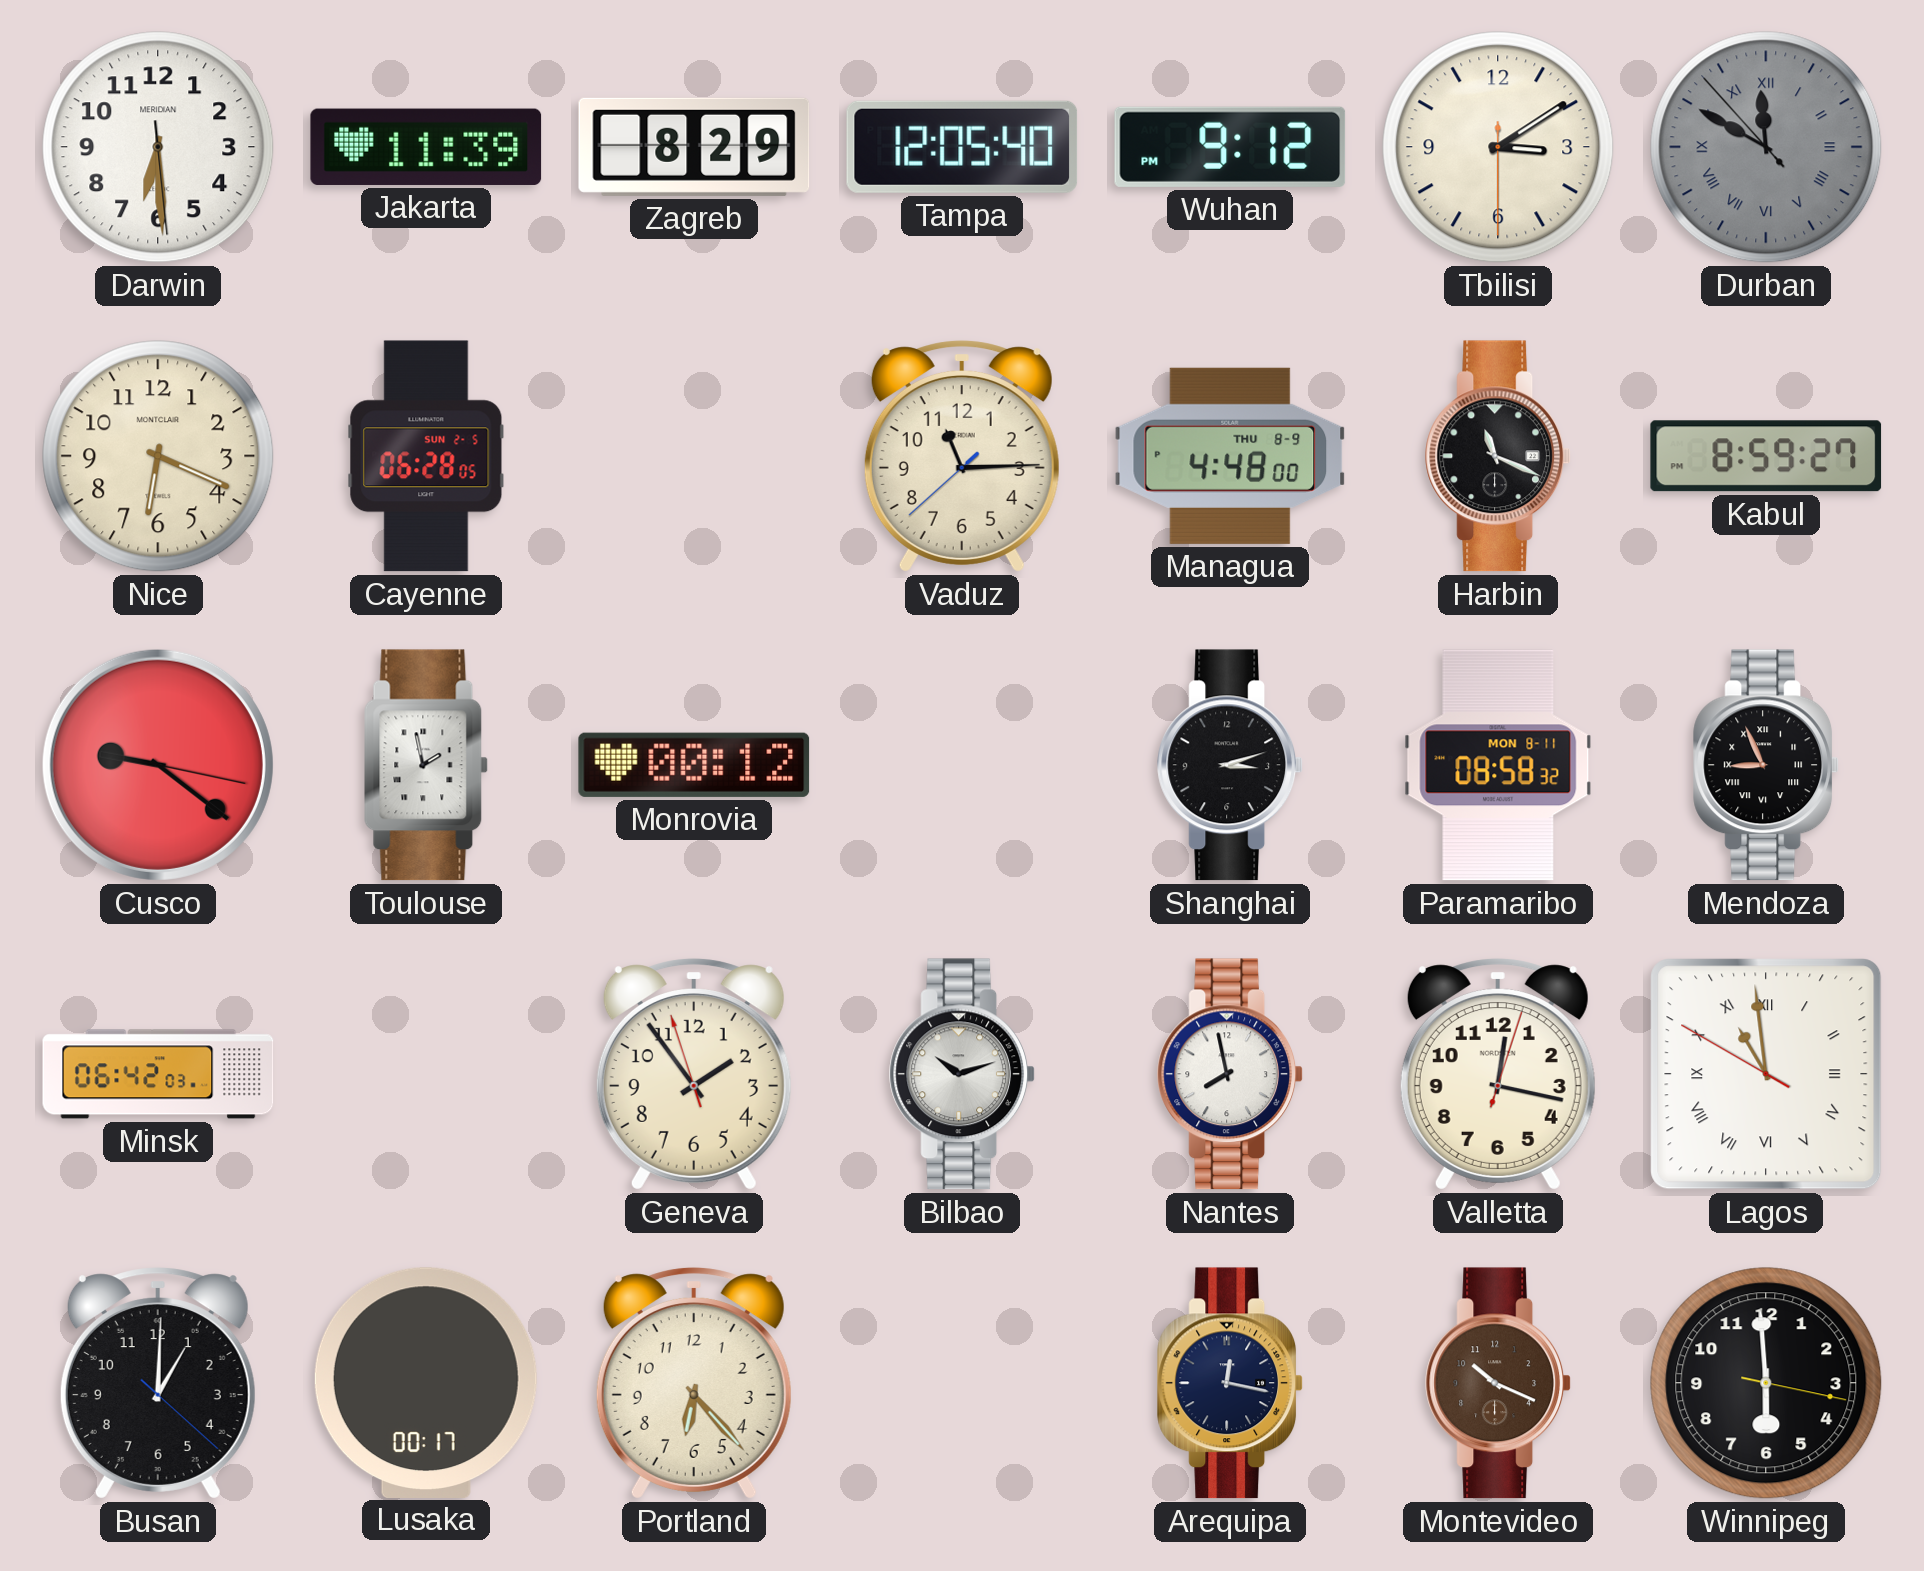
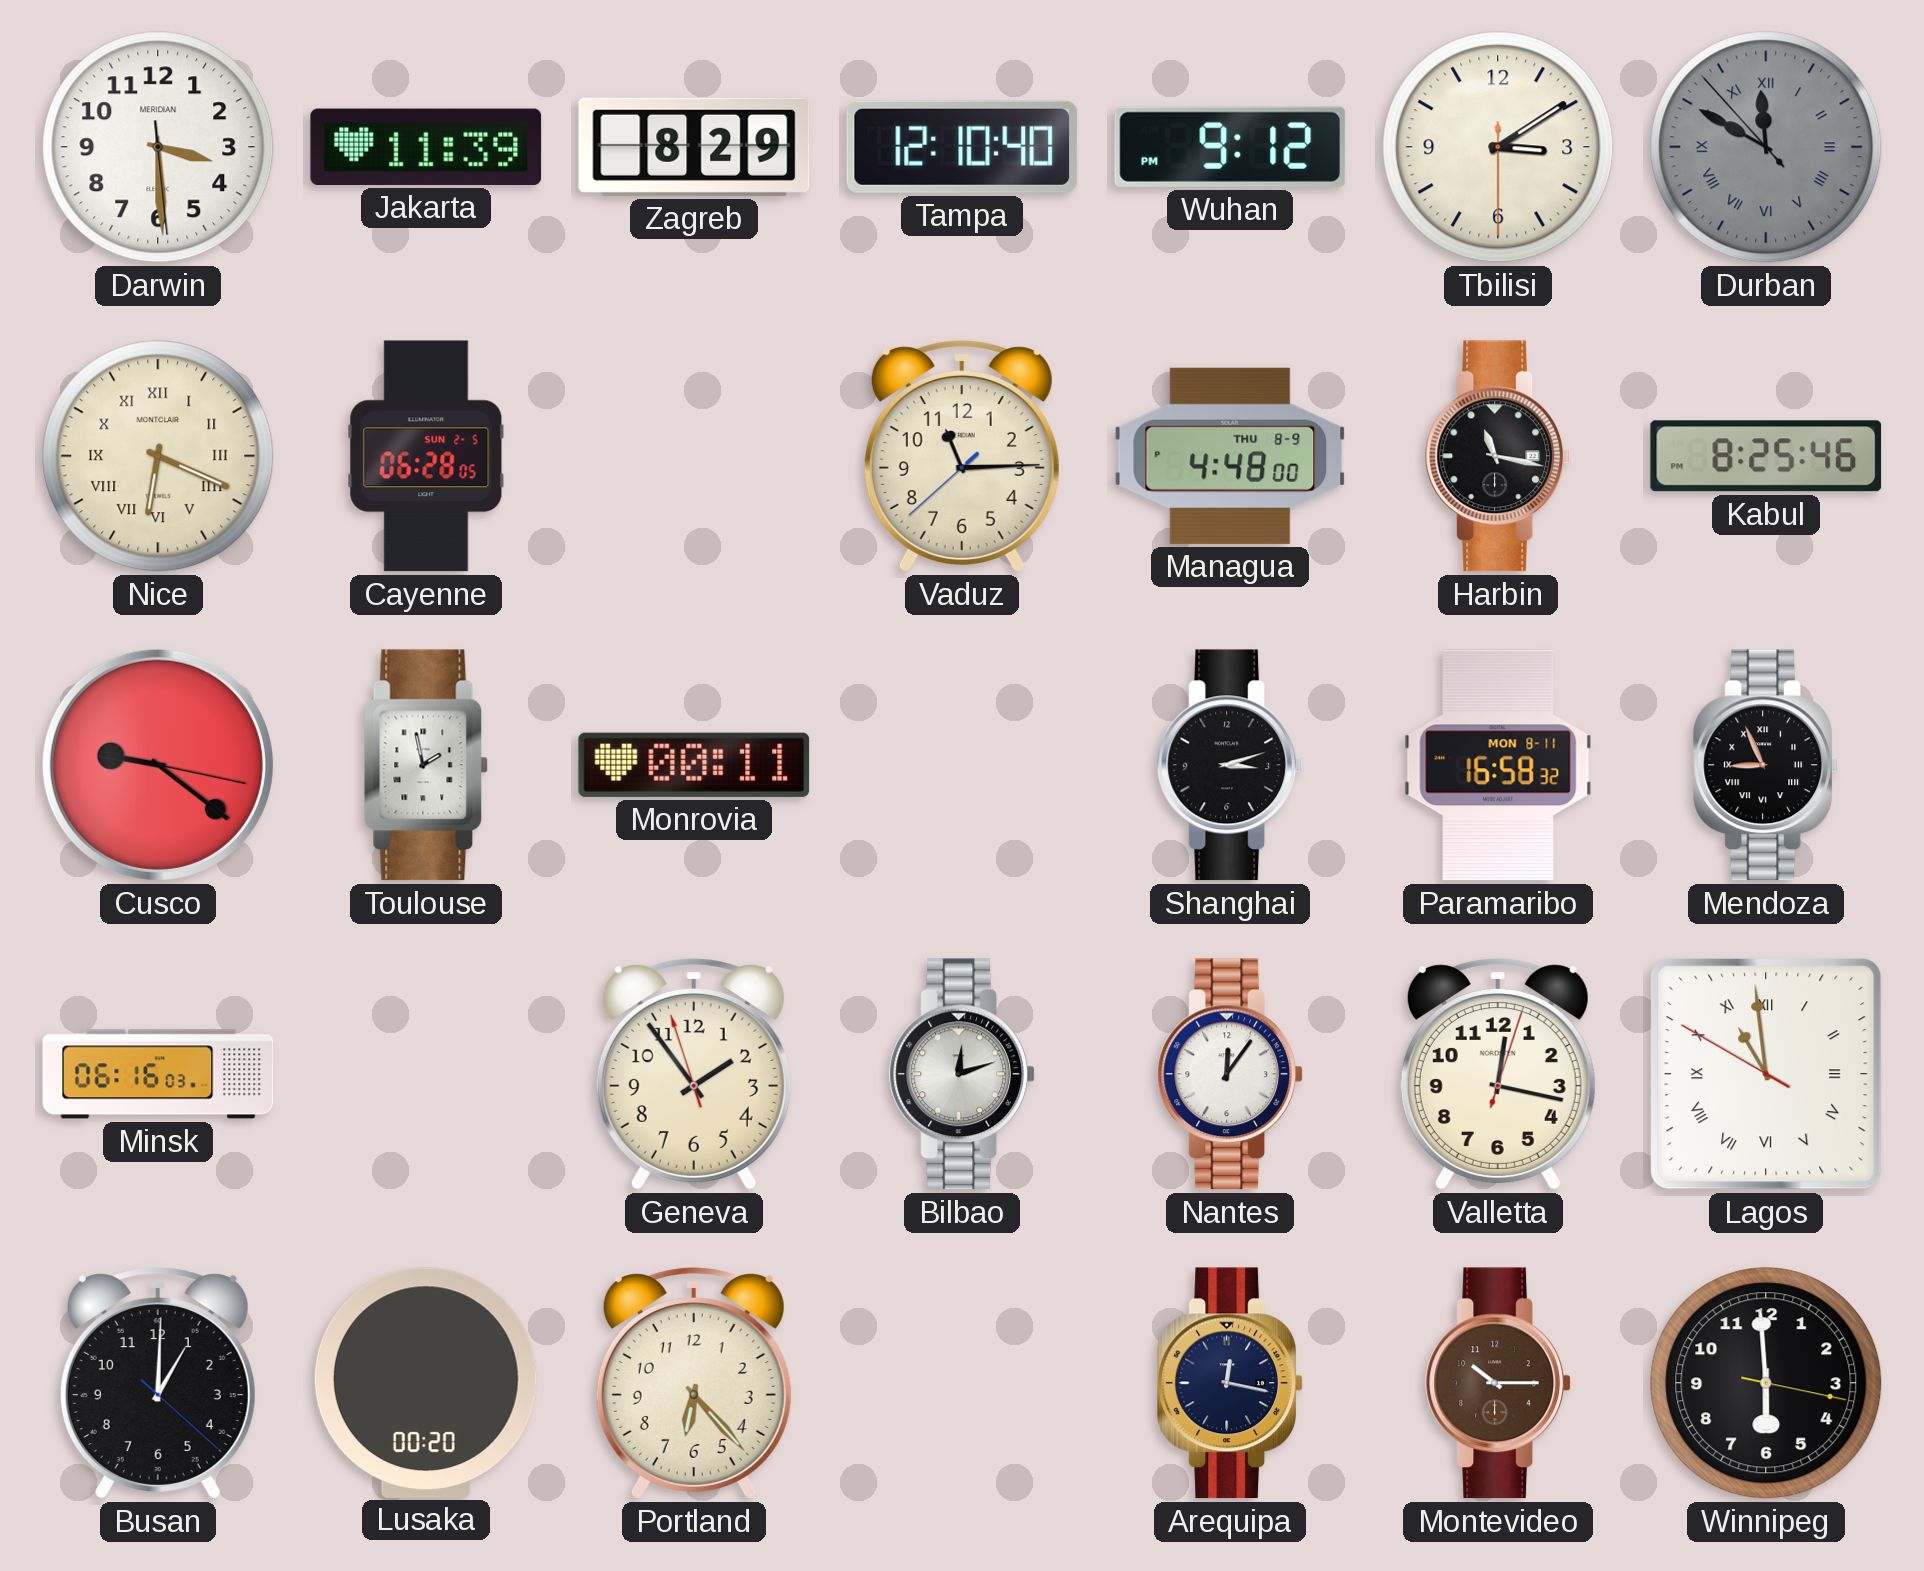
Darwin: 6:29 -> 3:29 (158, 147)
Tampa: 12:05 -> 12:10 (962, 147)
Nice numerals: Arabic -> Roman (158, 456)
Harbin: 11:19 -> 11:17 (1498, 456)
Kabul: 8:59 -> 8:25 (1766, 456)
Monrovia: 00:12 -> 00:11 (694, 765)
Paramaribo: 08:58 -> 16:58 (1498, 765)
Minsk: 06:42 -> 06:16 (158, 1074)
Bilbao: 10:12 -> 12:12 (962, 1074)
Nantes: 7:58 -> 12:06 (1230, 1074)
Lusaka: 00:17 -> 00:20 (426, 1382)
Montevideo: 10:19 -> 10:15 (1498, 1383)
